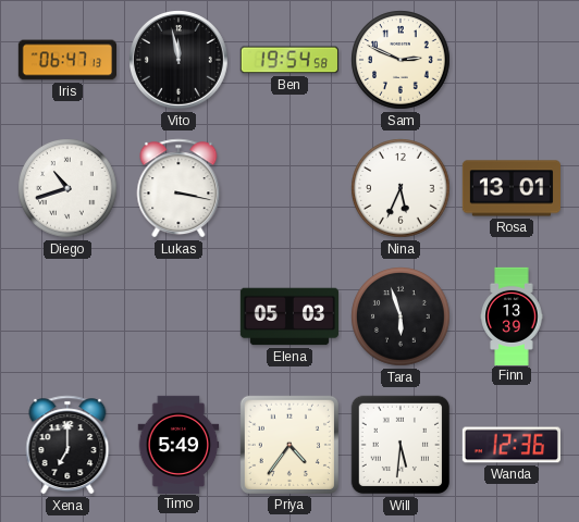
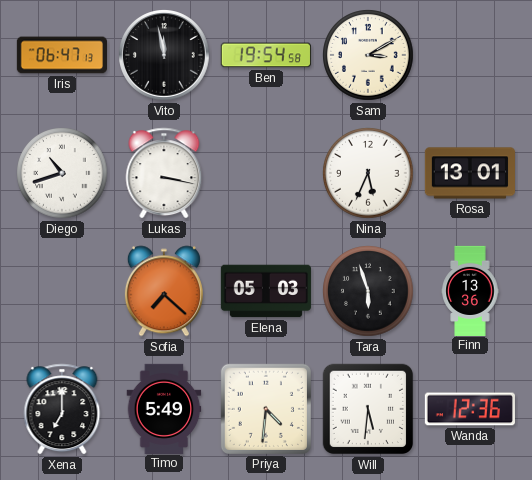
Sam: 2:49 -> 3:10 (368, 55)
Sofia: none -> 7:22 (164, 291)
Finn: 13:39 -> 13:36 (470, 290)
Priya: 4:36 -> 4:31 (266, 409)
